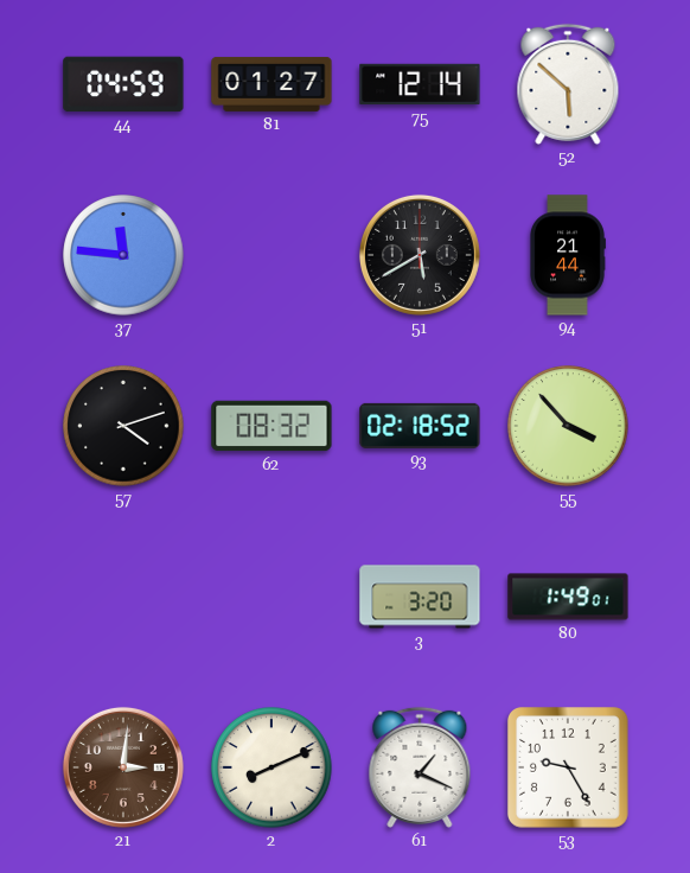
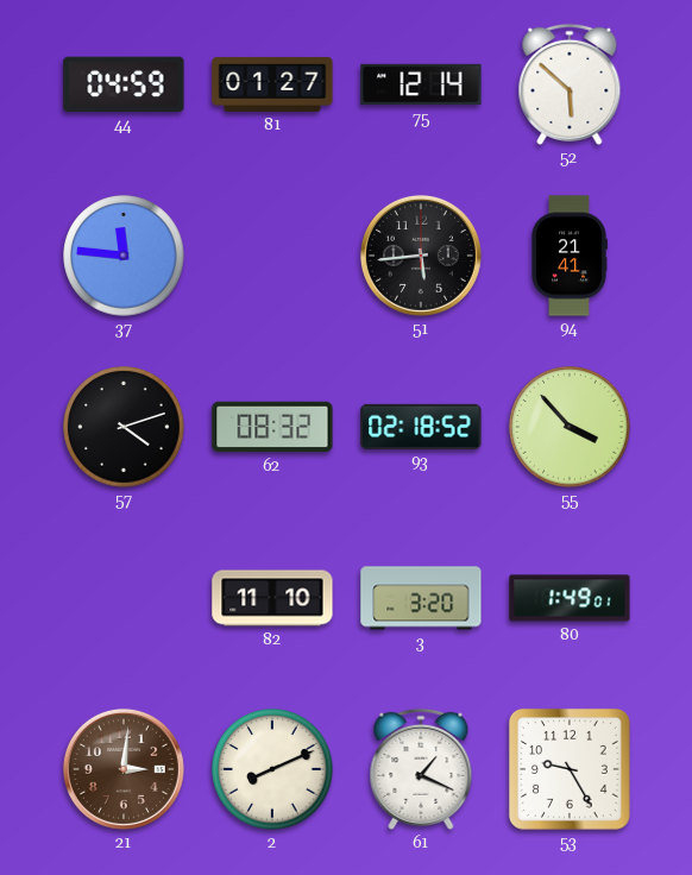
51: 5:40 -> 5:44 (421, 256)
94: 21:44 -> 21:41 (570, 256)
82: none -> 11:10 (272, 598)
